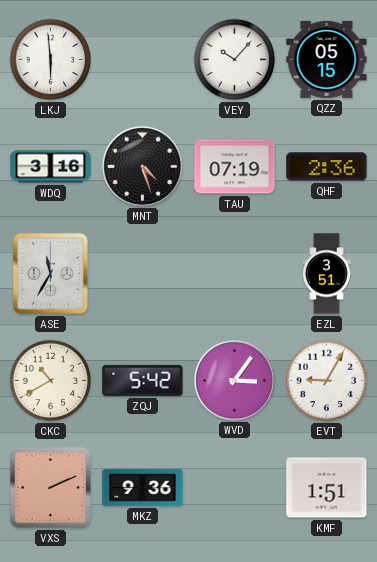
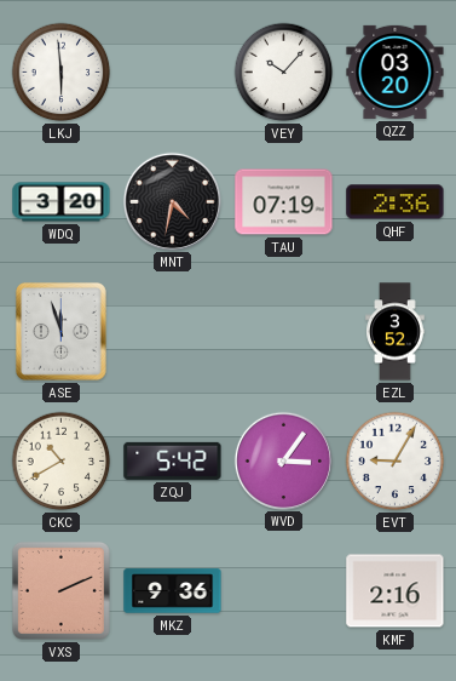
QZZ: 05:15 -> 03:20 (396, 71)
WDQ: 3:16 -> 3:20 (62, 202)
MNT: 4:27 -> 4:32 (172, 201)
ASE: 11:35 -> 11:57 (60, 331)
EZL: 3:51 -> 3:52 (396, 332)
KMF: 1:51 -> 2:16 (396, 591)
